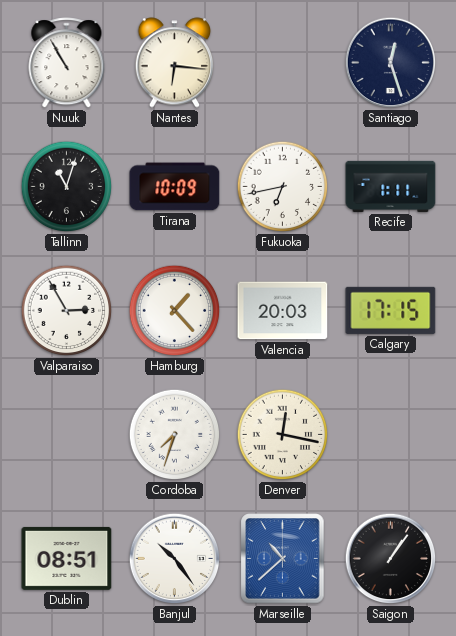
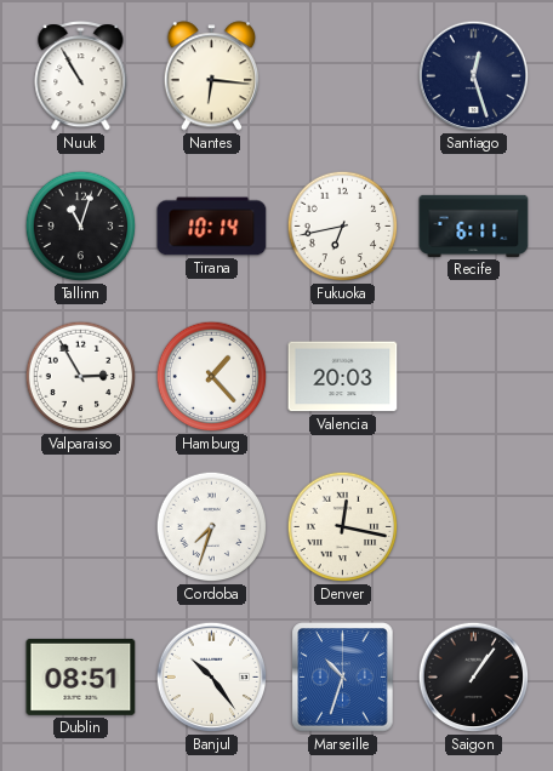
Tirana: 10:09 -> 10:14 (212, 227)
Recife: 1:11 -> 6:11 (474, 225)
Calgary: 17:15 -> none (391, 310)
Marseille: 10:38 -> 10:33 (343, 678)
